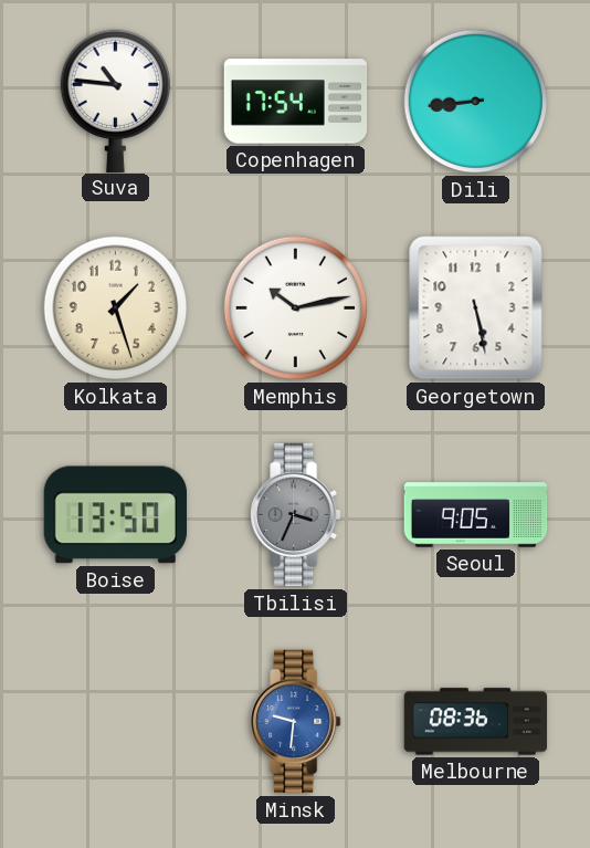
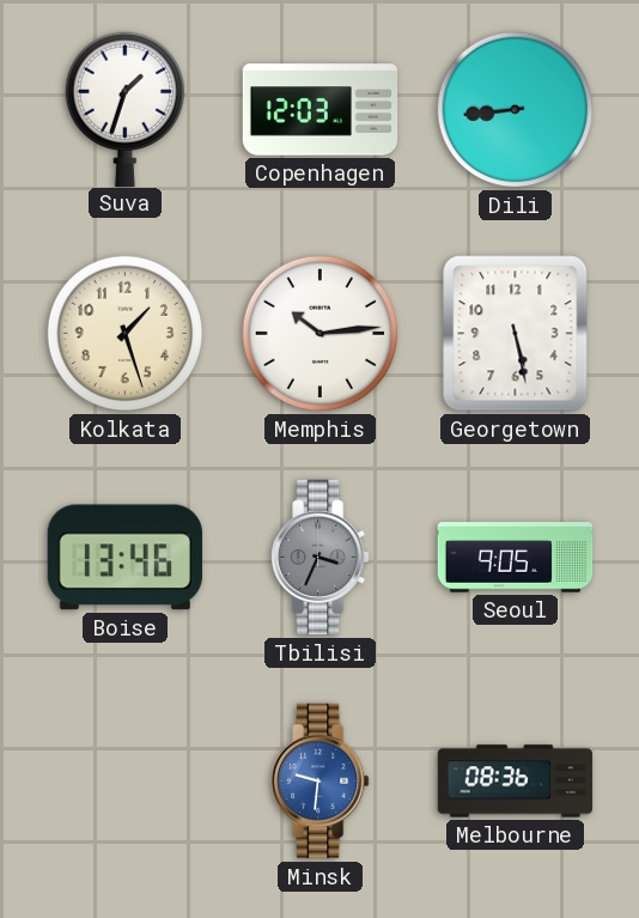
Suva: 10:46 -> 1:33 (124, 109)
Copenhagen: 17:54 -> 12:03 (321, 110)
Memphis: 10:13 -> 10:14 (321, 334)
Boise: 13:50 -> 13:46 (124, 558)
